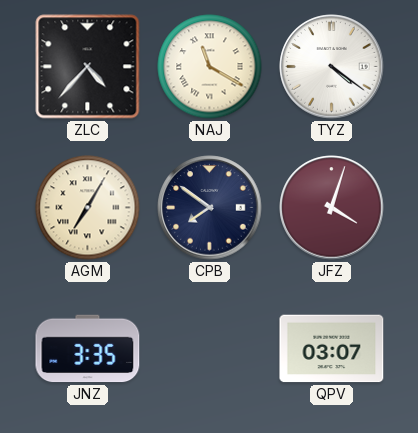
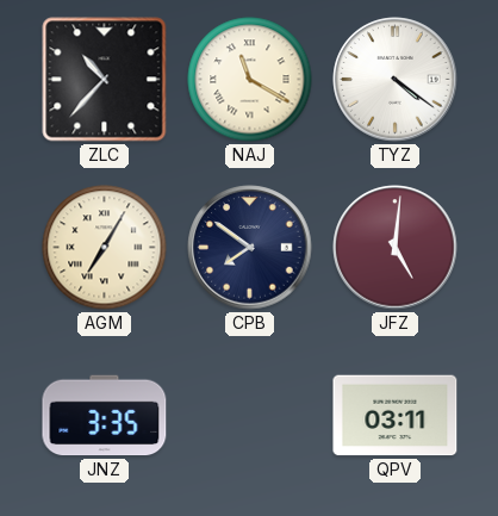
ZLC: 4:37 -> 10:37 (105, 80)
JFZ: 4:03 -> 5:01 (396, 248)
QPV: 03:07 -> 03:11 (396, 416)
